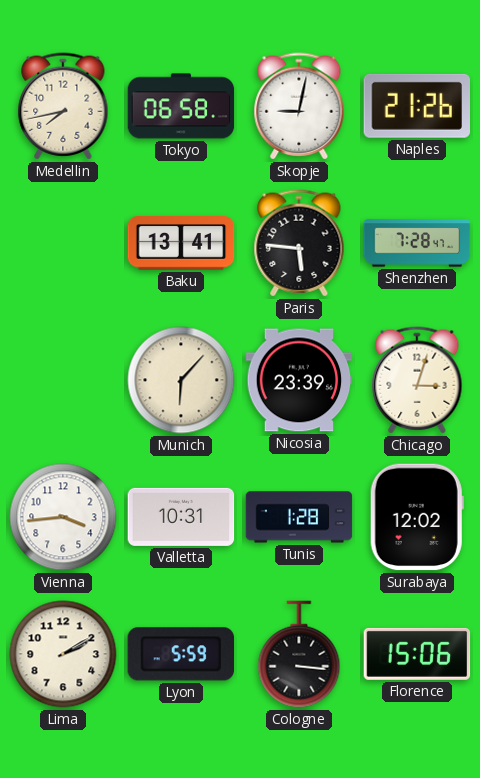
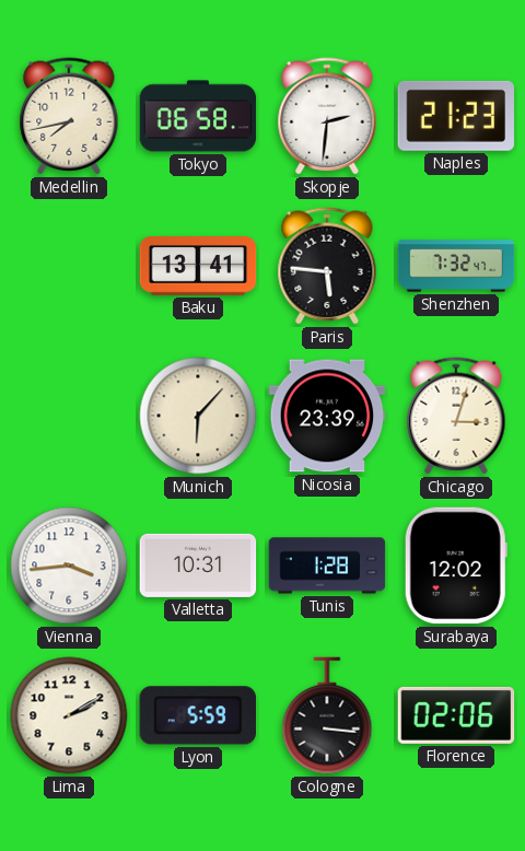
Skopje: 9:02 -> 2:31 (327, 116)
Naples: 21:26 -> 21:23 (455, 116)
Shenzhen: 7:28 -> 7:32 (456, 266)
Florence: 15:06 -> 02:06 (456, 715)
